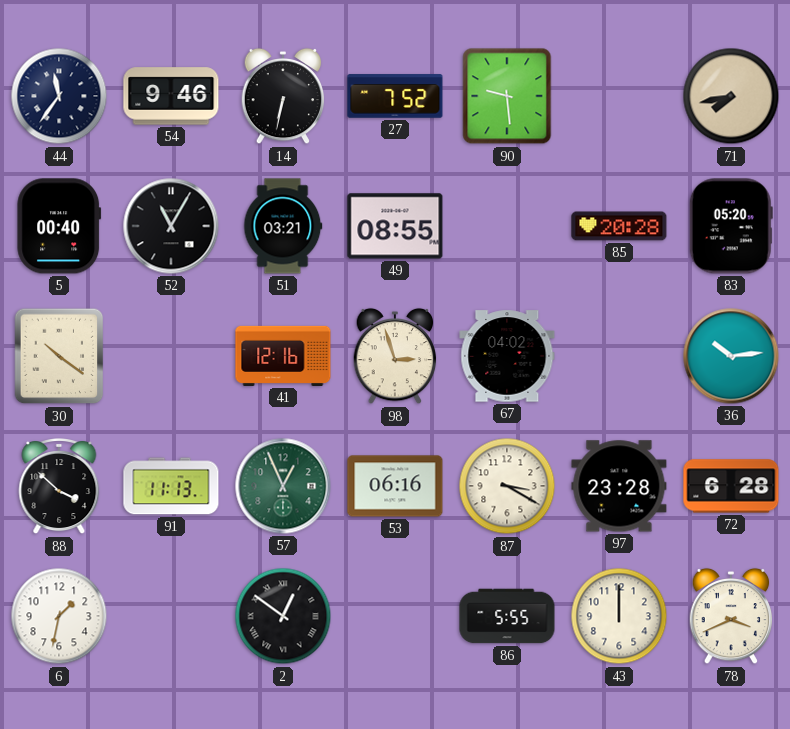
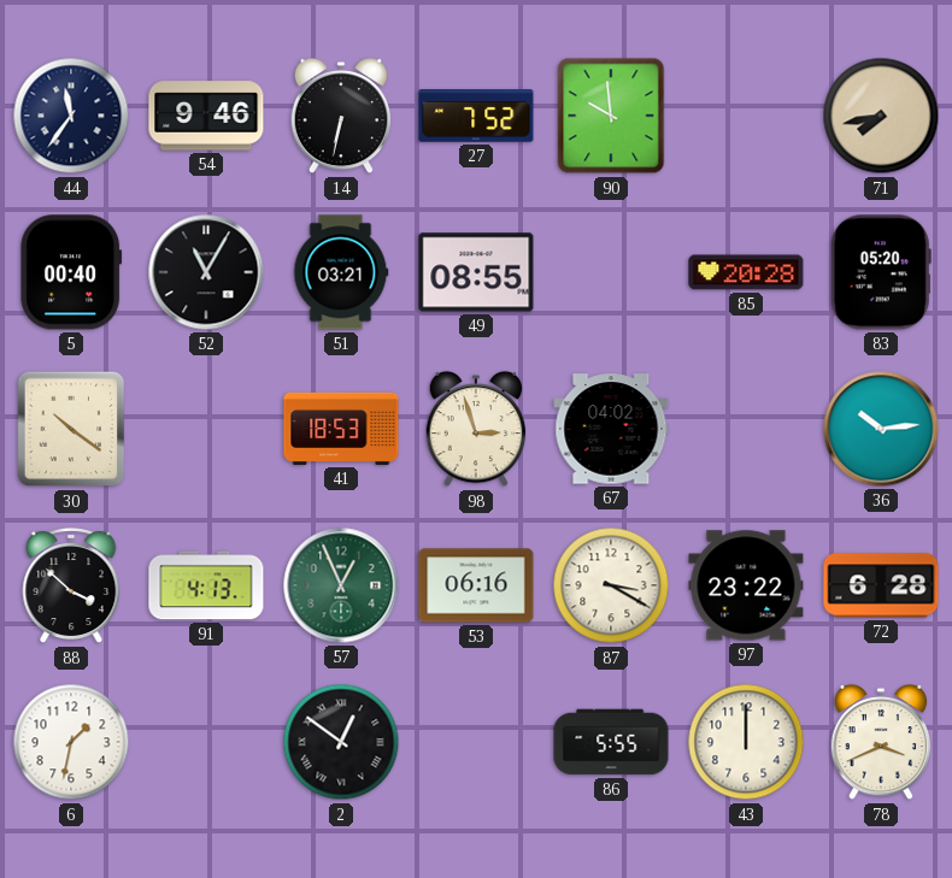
90: 9:29 -> 9:59 (611, 116)
41: 12:16 -> 18:53 (341, 429)
91: 11:13 -> 4:13 (206, 585)
97: 23:28 -> 23:22 (746, 585)
